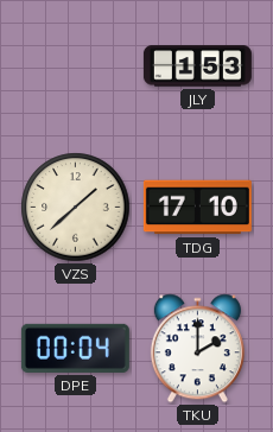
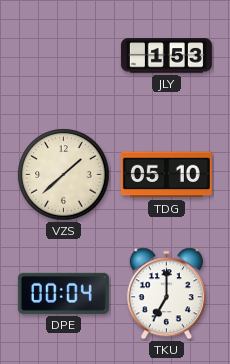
TDG: 17:10 -> 05:10 (166, 175)
TKU: 2:00 -> 7:00 (166, 294)
